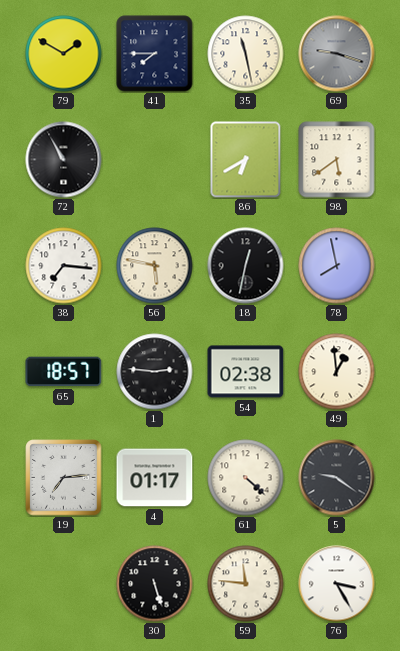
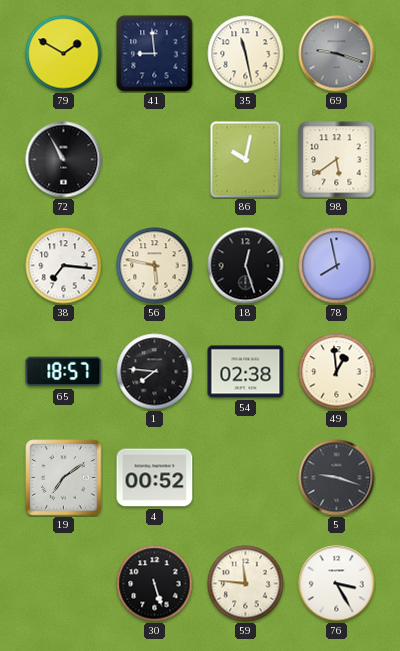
41: 7:45 -> 8:59 (155, 54)
86: 6:40 -> 10:02 (246, 160)
18: 12:32 -> 12:27 (246, 266)
1: 2:46 -> 7:46 (155, 372)
19: 7:14 -> 7:09 (64, 478)
4: 01:17 -> 00:52 (155, 478)
61: 4:22 -> none (246, 478)
5: 9:21 -> 9:18 (337, 478)
